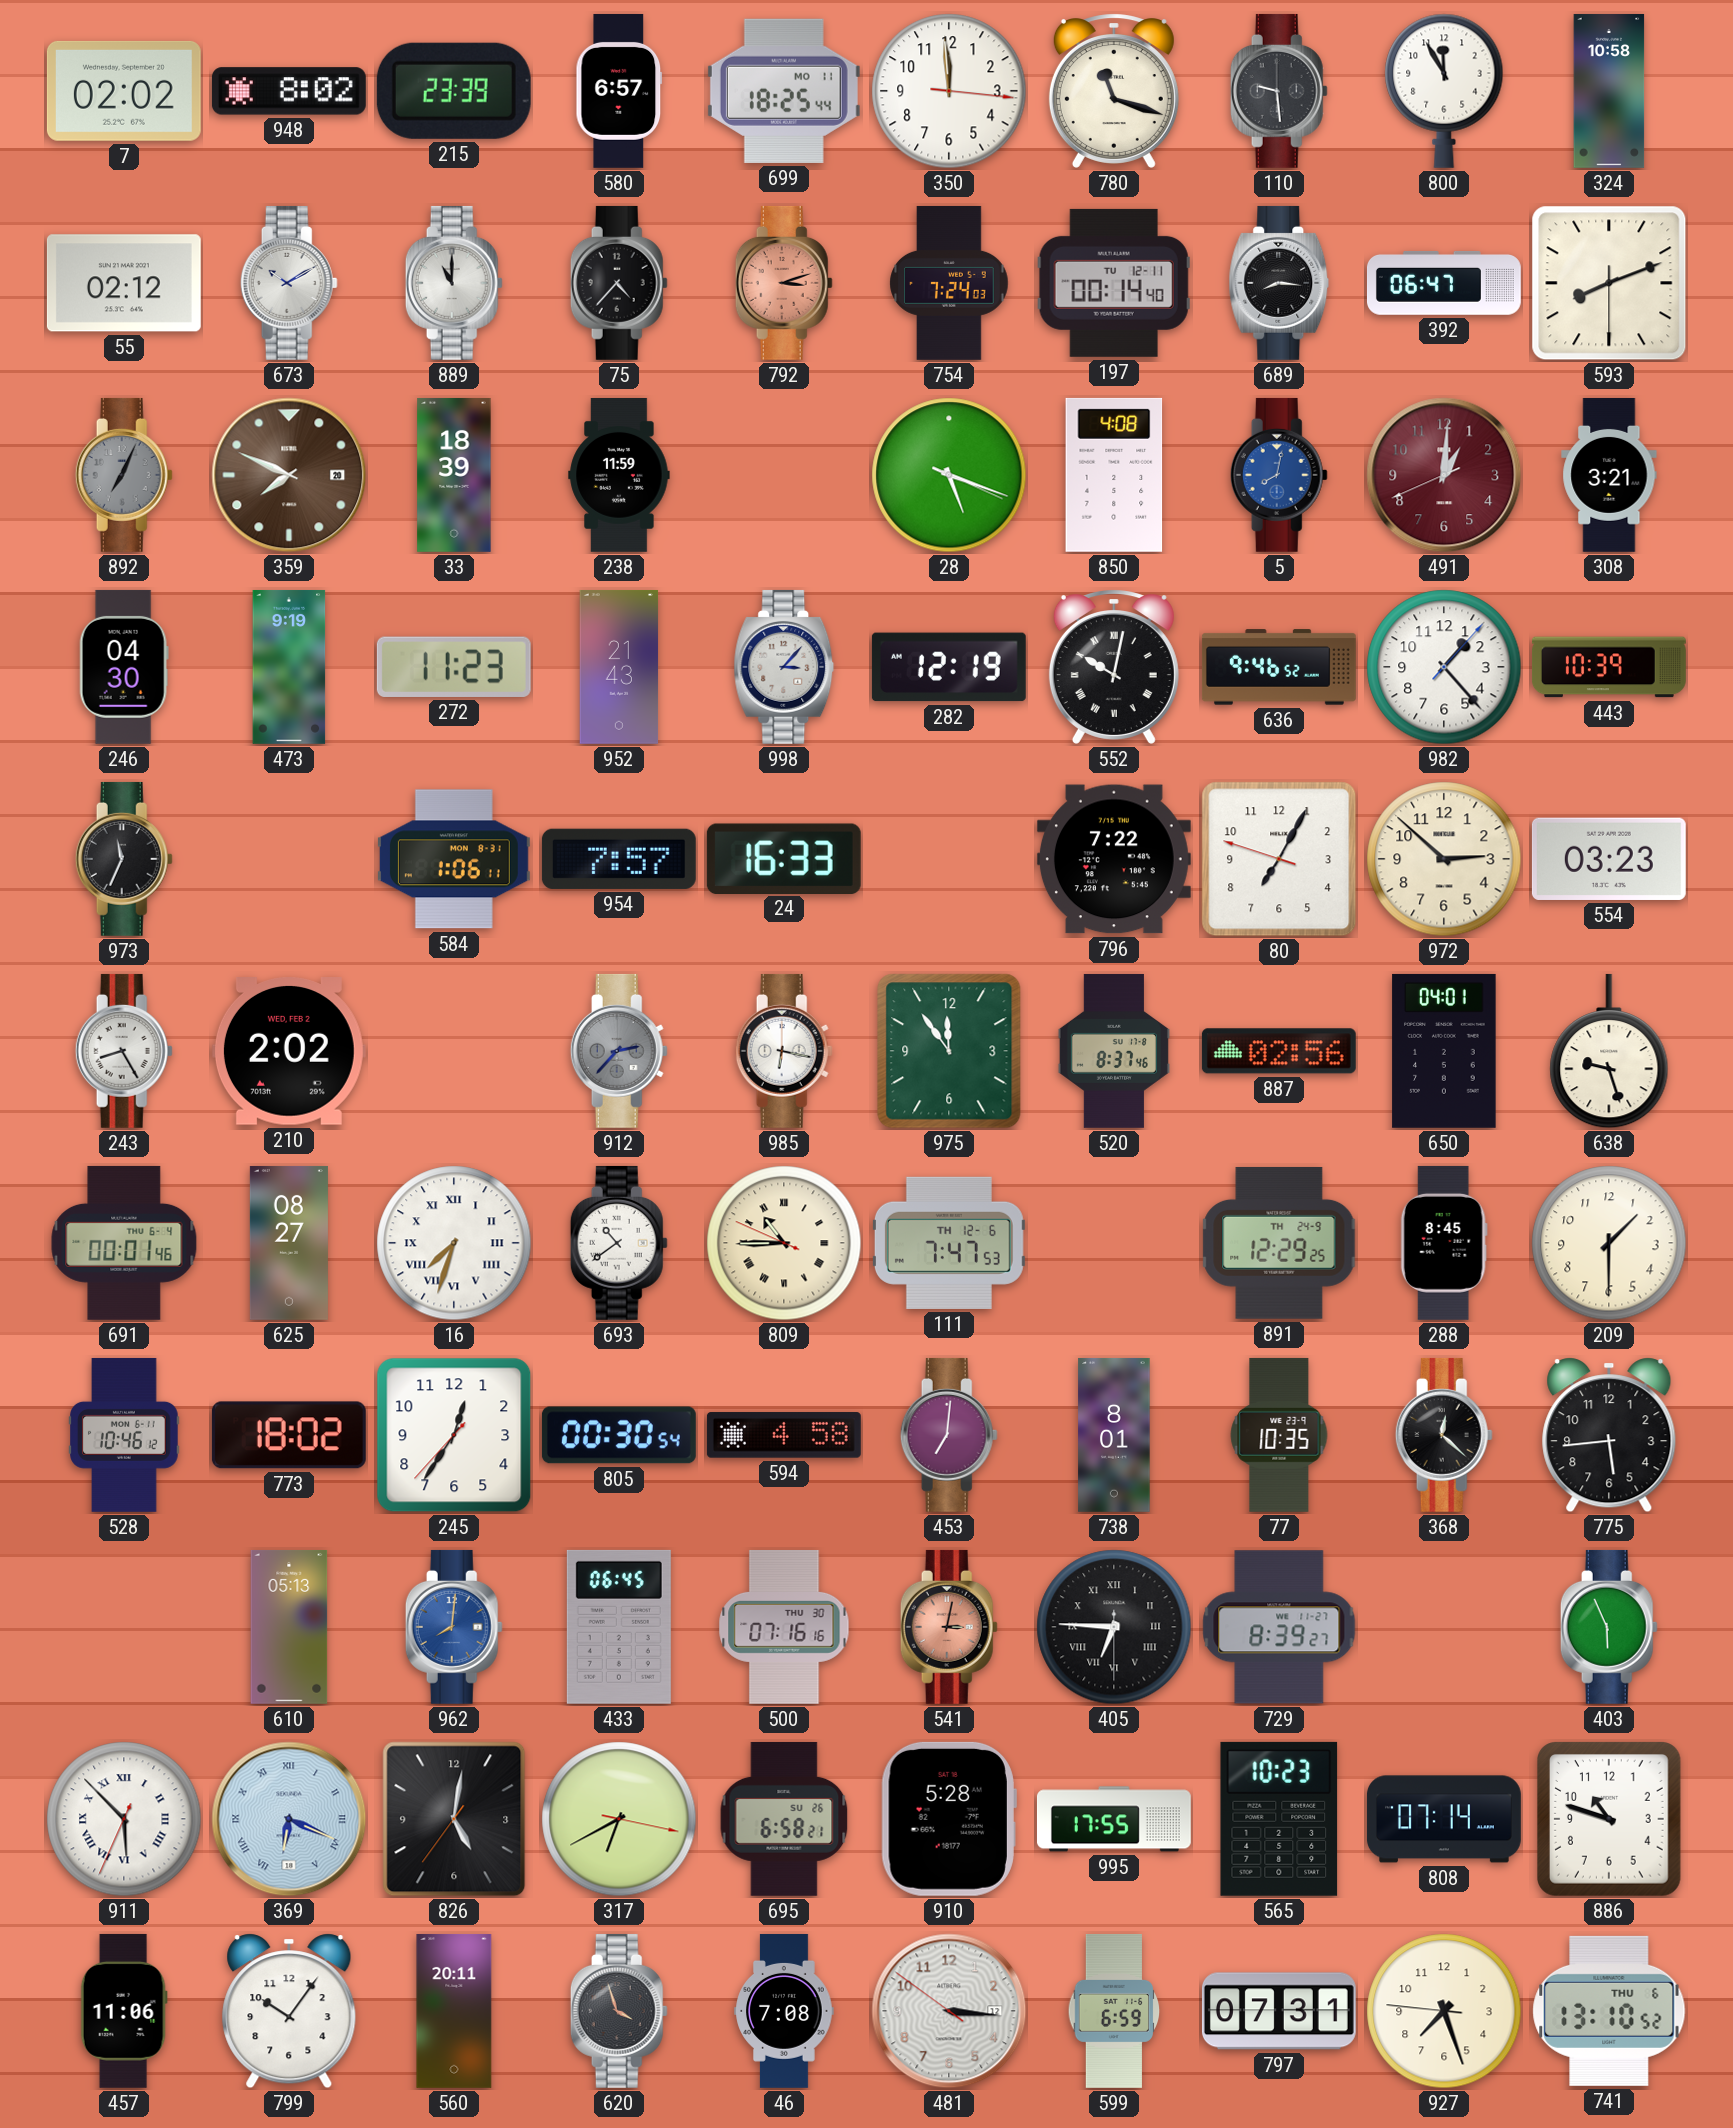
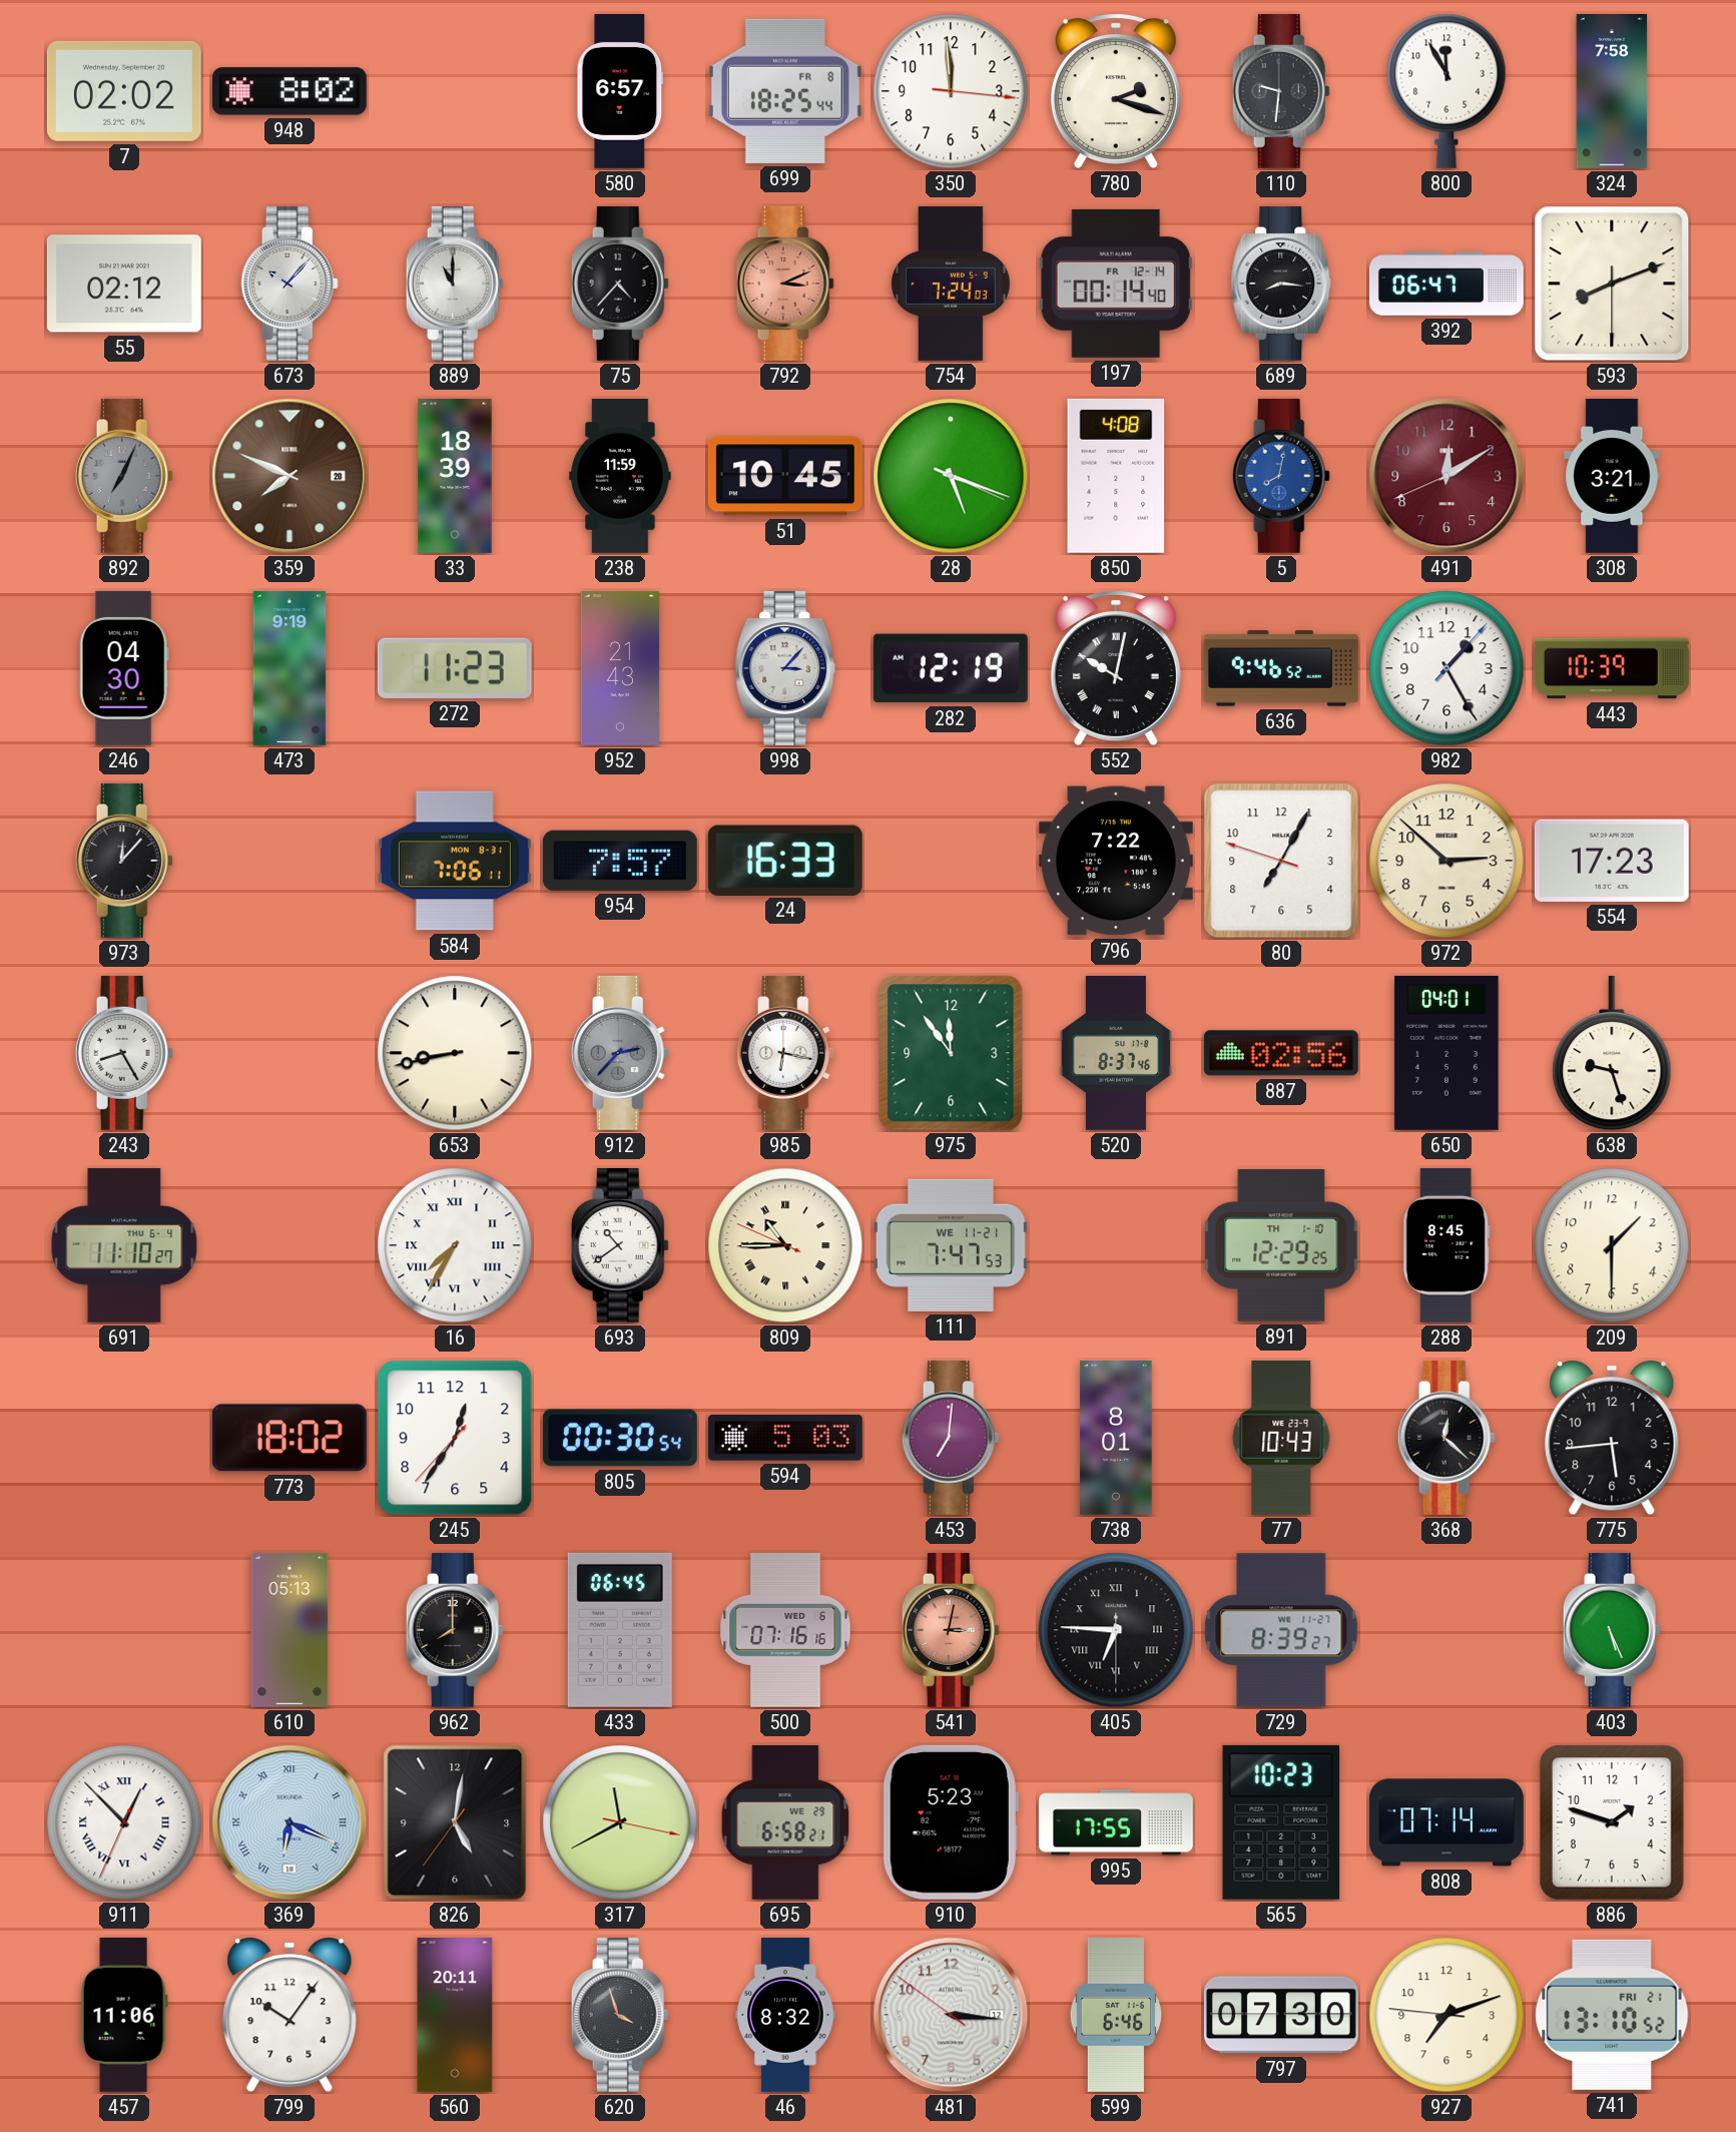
215: 23:39 -> none (454, 91)
699 date: MO 11 -> FR 8 (785, 91)
780: 11:18 -> 2:18 (1116, 91)
110: 9:29 -> 9:31 (1281, 91)
324: 10:58 -> 7:58 (1612, 91)
673: 10:10 -> 10:07 (290, 284)
792: 3:12 -> 3:11 (785, 284)
197 date: TU 12-11 -> FR 12-14 (1116, 284)
51: none -> 10:45 (785, 476)
491: 1:00 -> 12:09 (1446, 476)
982: 1:23 -> 1:25 (1446, 668)
973: 11:34 -> 12:07 (124, 861)
584: 1:06 -> 7:06 (455, 861)
554: 03:23 -> 17:23 (1612, 861)
210: 2:02 -> none (289, 1052)
653: none -> 8:43 (455, 1053)
691: 00:01 -> 11:10 (124, 1245)
625: 08:27 -> none (289, 1243)
16: 7:33 -> 7:35 (455, 1245)
111 date: TH 12-6 -> WE 11-21 (951, 1245)
891 date: TH 24-9 -> TH 1-10 (1281, 1245)
528: 10:46 -> none (124, 1435)
594: 4:58 -> 5:03 (785, 1438)
77: 10:35 -> 10:43 (1281, 1438)
962: 8:01 -> 8:00 (455, 1630)
962 dial: blue -> black (455, 1630)
500 date: THU 30 -> WED 6 (785, 1630)
403: 5:56 -> 5:26 (1612, 1630)
911: 5:52 -> 12:52 (124, 1822)
317: 6:40 -> 11:40 (620, 1822)
695 date: SU 26 -> WE 29 (785, 1822)
910: 5:28 -> 5:23 (951, 1822)
886: 10:48 -> 1:48 (1613, 1822)
46: 7:08 -> 8:32 (785, 2015)
599: 6:59 -> 6:46 (1116, 2015)
797: 07:31 -> 07:30 (1281, 2015)
927: 7:26 -> 7:11 (1446, 2015)
741 date: THU 6 -> FRI 21 (1612, 2015)
